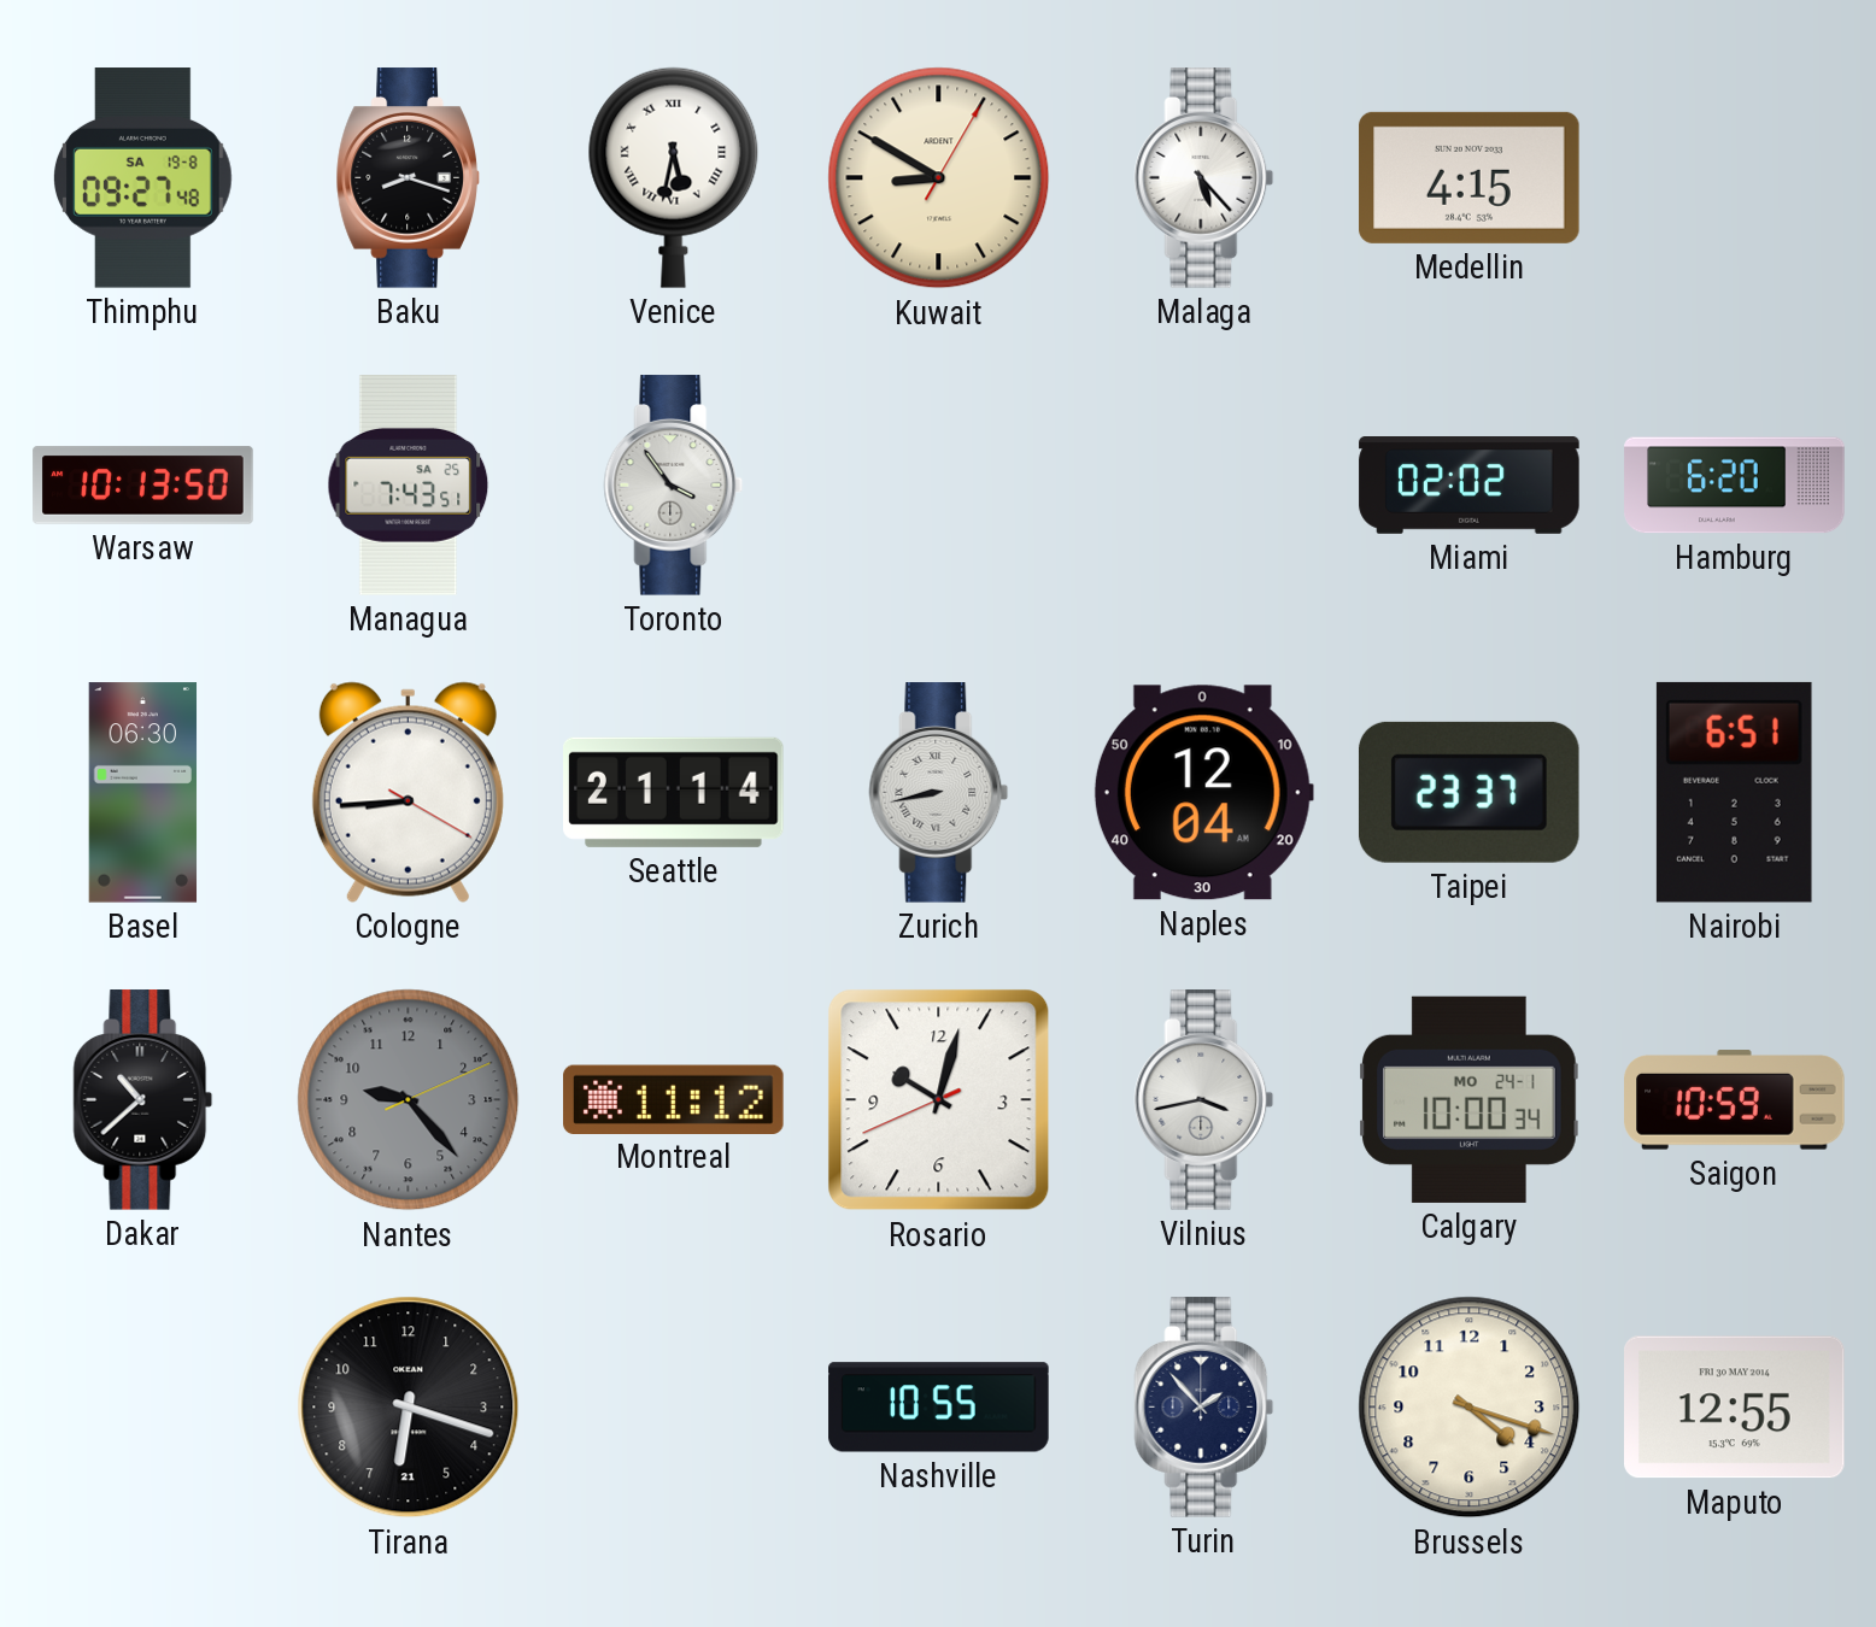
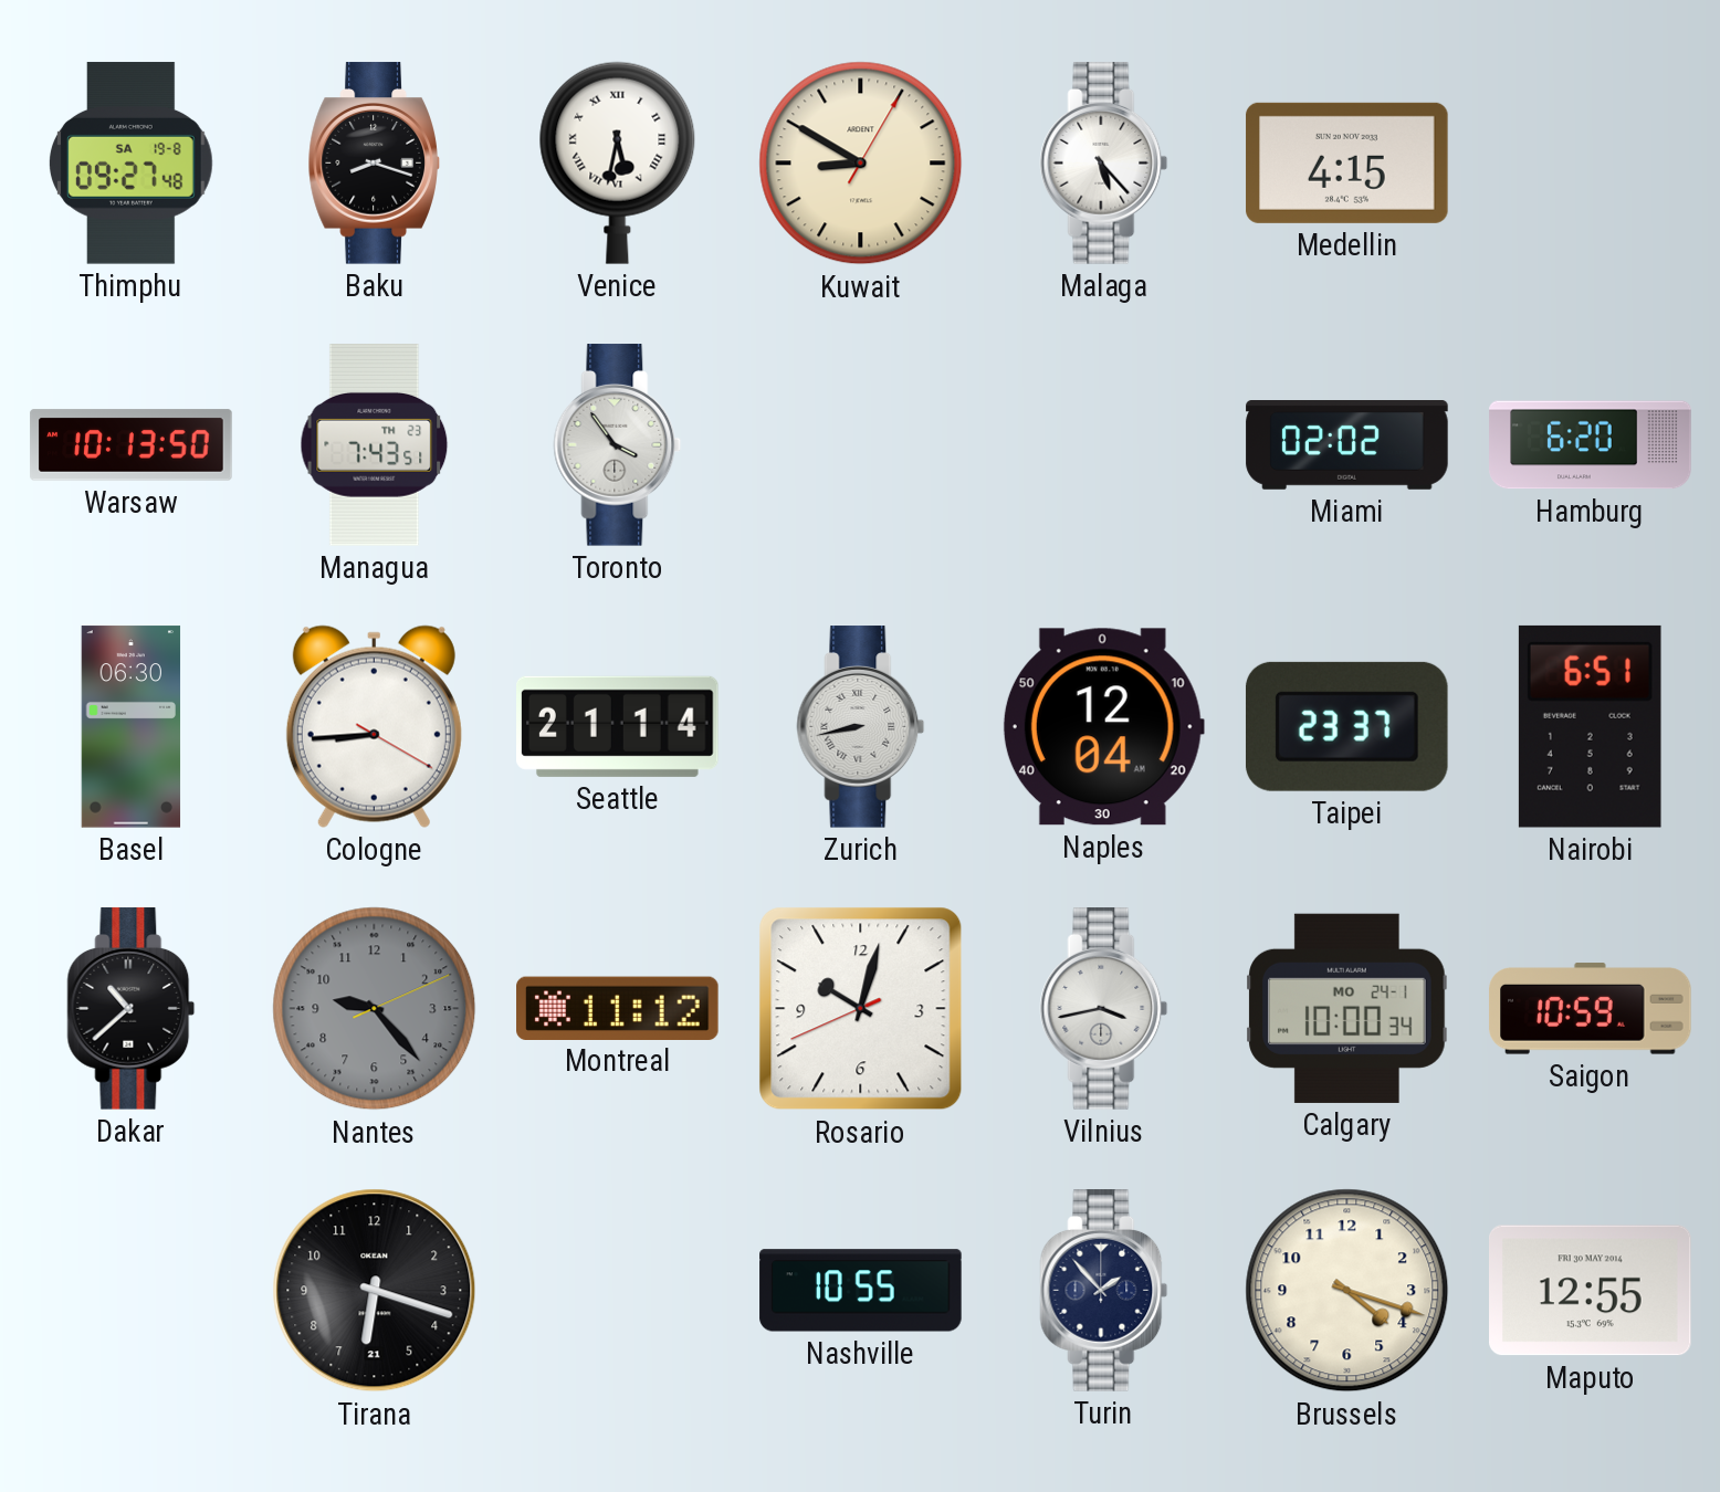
Managua date: SA 25 -> TH 23 (375, 445)
